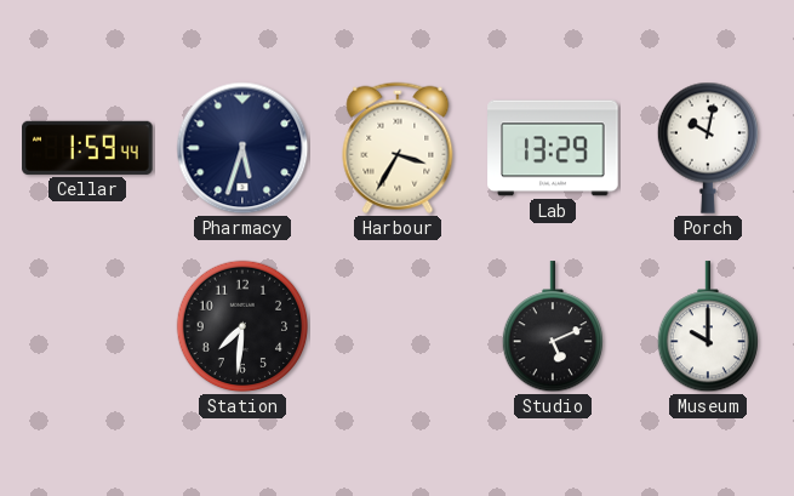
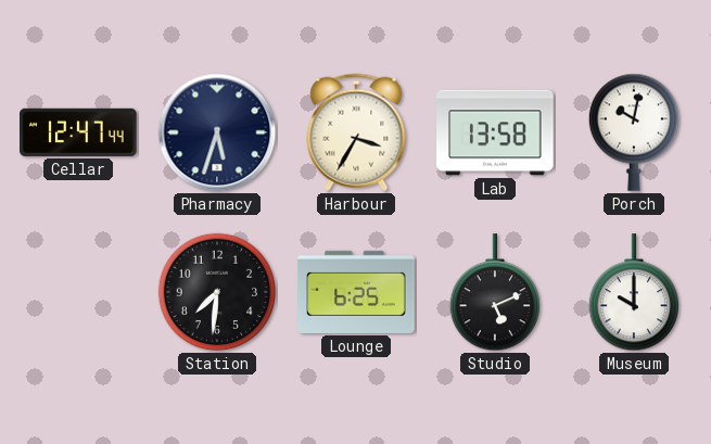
Cellar: 1:59 -> 12:47 (78, 132)
Lab: 13:29 -> 13:58 (495, 132)
Lounge: none -> 6:25 (356, 292)
